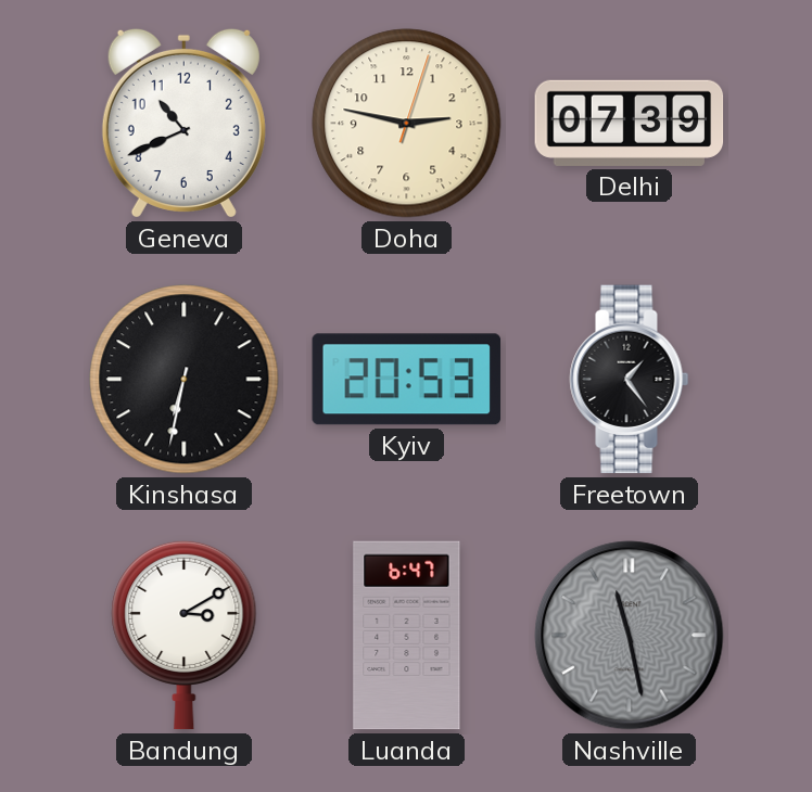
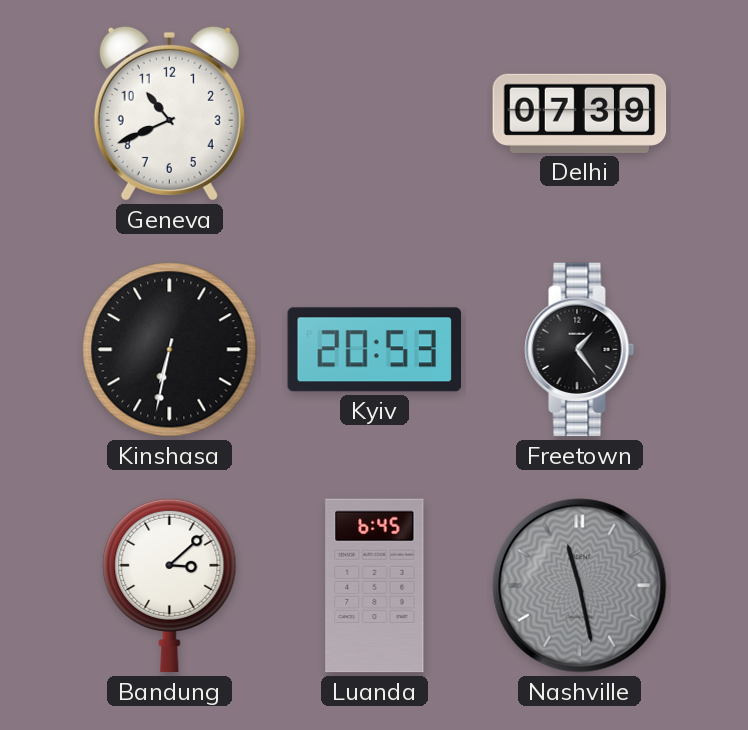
Doha: 2:47 -> none (407, 124)
Bandung: 3:10 -> 3:08 (170, 585)
Luanda: 6:47 -> 6:45 (375, 586)
